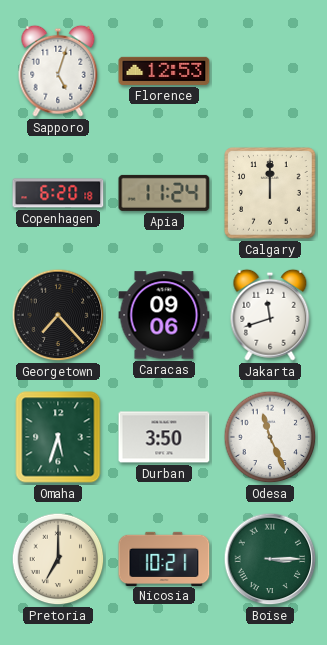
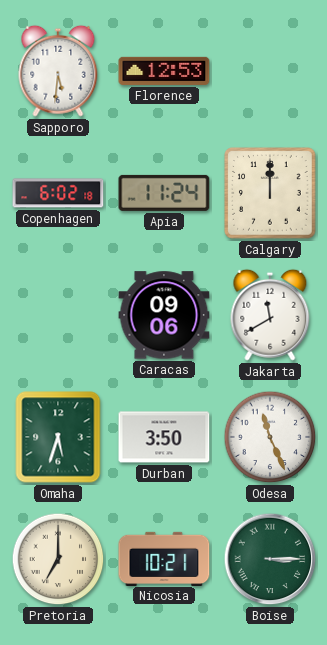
Sapporo: 5:03 -> 5:31 (58, 71)
Copenhagen: 6:20 -> 6:02 (58, 193)
Georgetown: 7:23 -> none (58, 315)
Jakarta: 11:42 -> 11:40 (270, 315)
